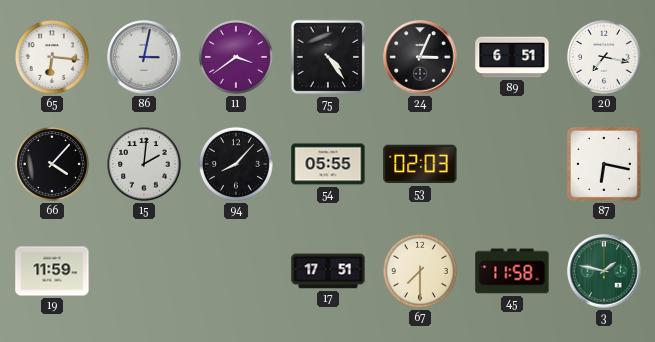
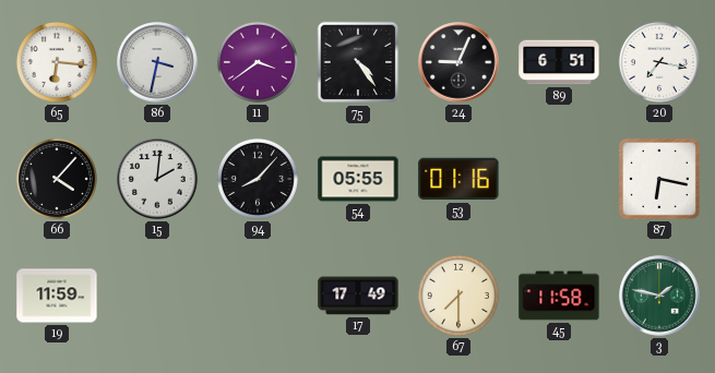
86: 3:02 -> 3:32 (157, 62)
24: 3:04 -> 9:04 (458, 62)
53: 02:03 -> 01:16 (458, 179)
17: 17:51 -> 17:49 (358, 296)
